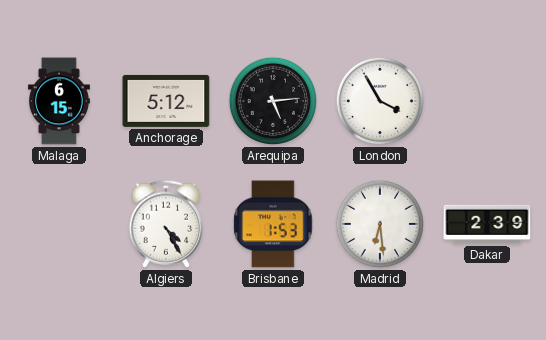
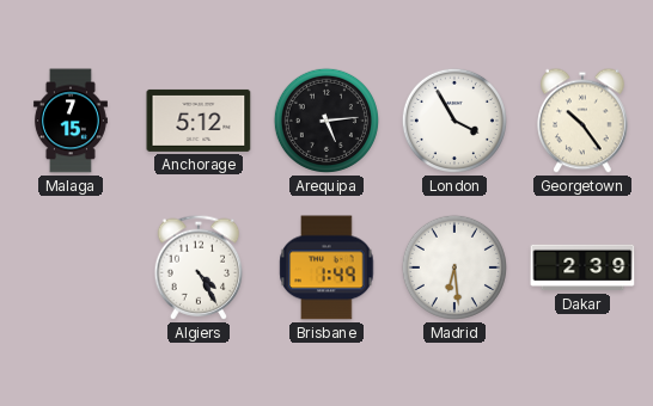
Malaga: 6:15 -> 7:15 (71, 121)
Georgetown: none -> 10:24 (582, 121)
Brisbane: 1:53 -> 1:49 (326, 267)
